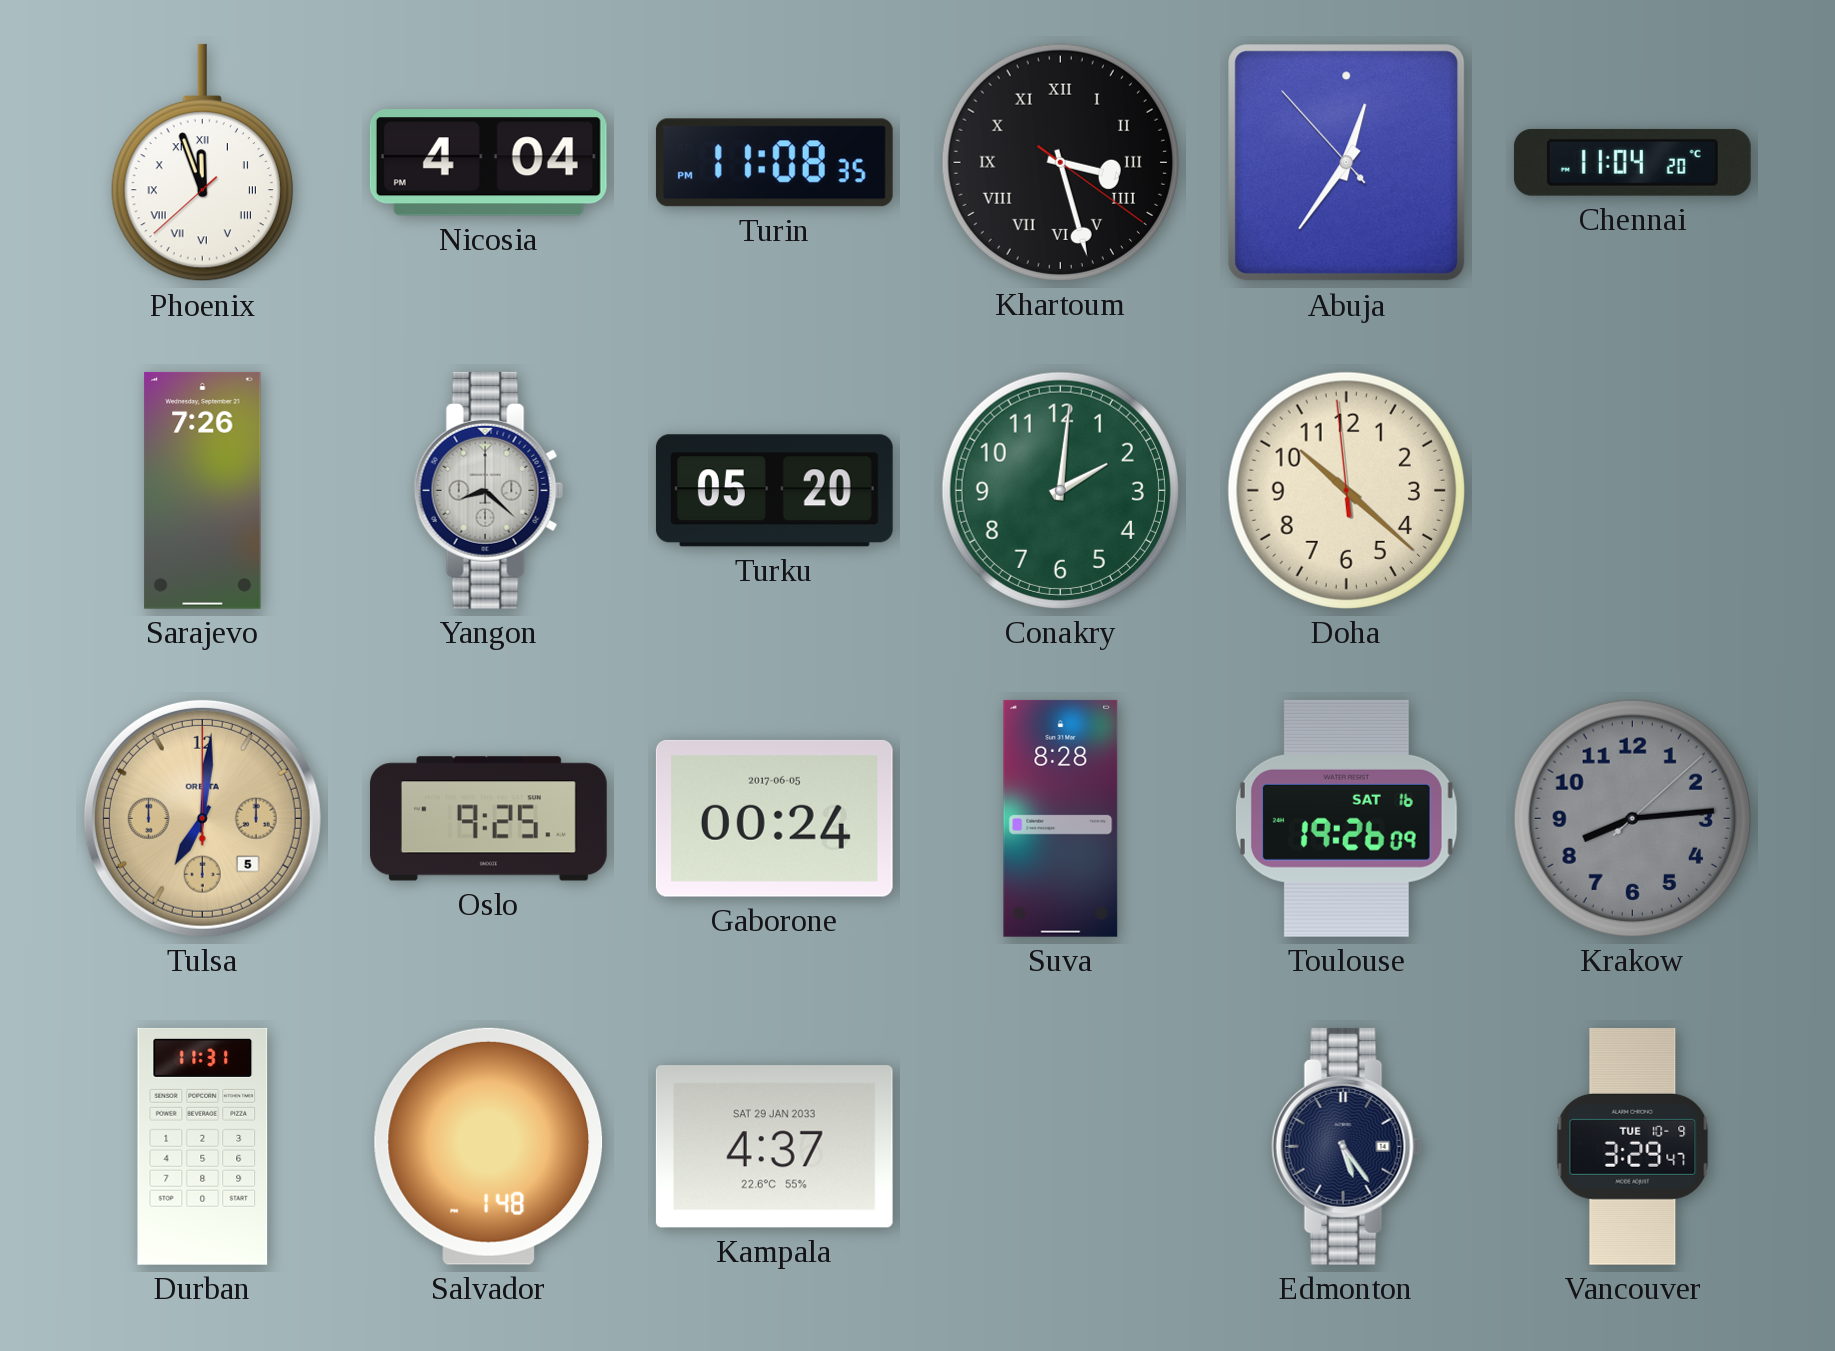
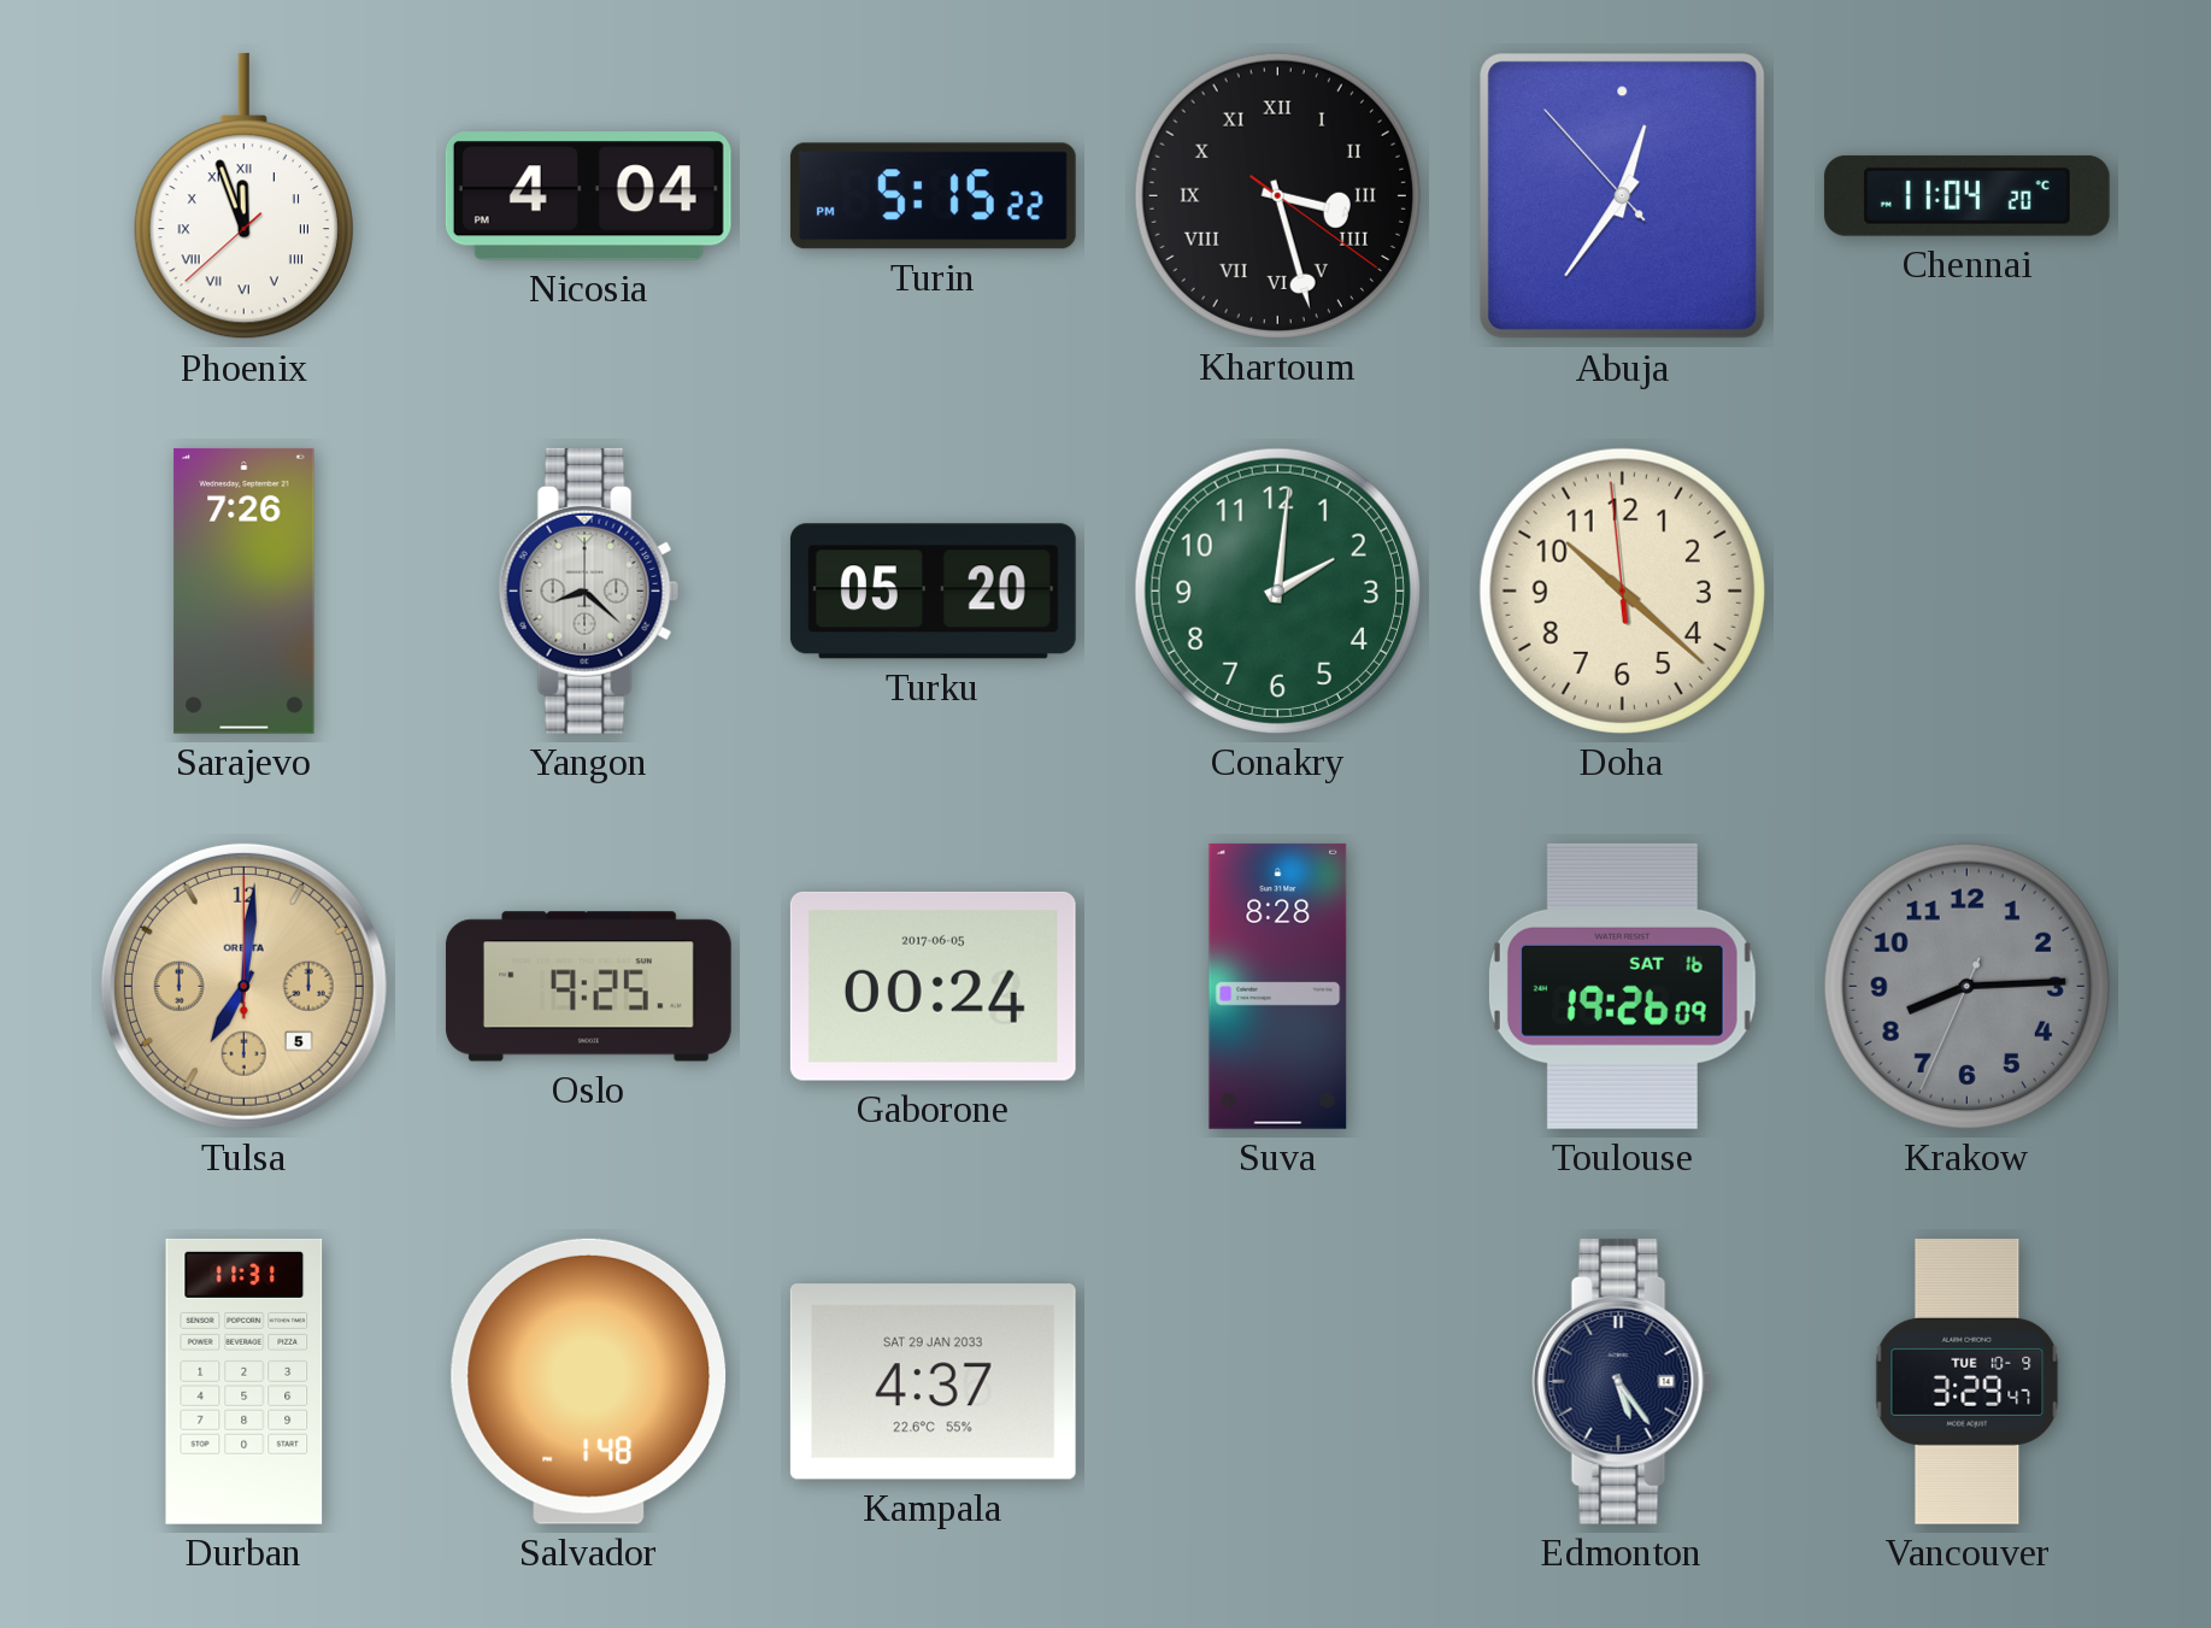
Turin: 11:08 -> 5:15 (933, 196)
Krakow: 8:14:08 -> 8:14:34 (1966, 986)
